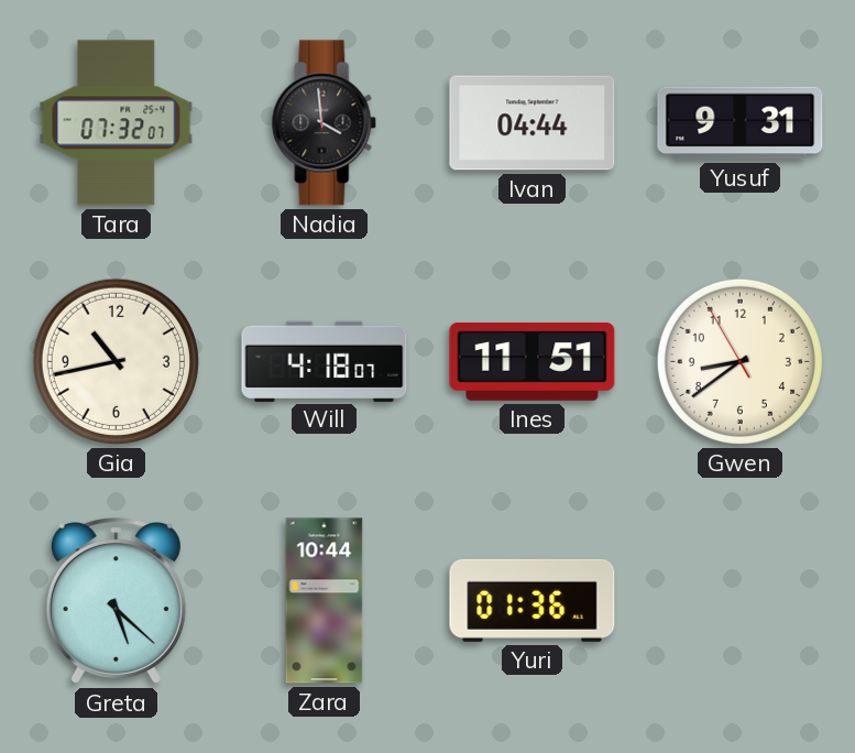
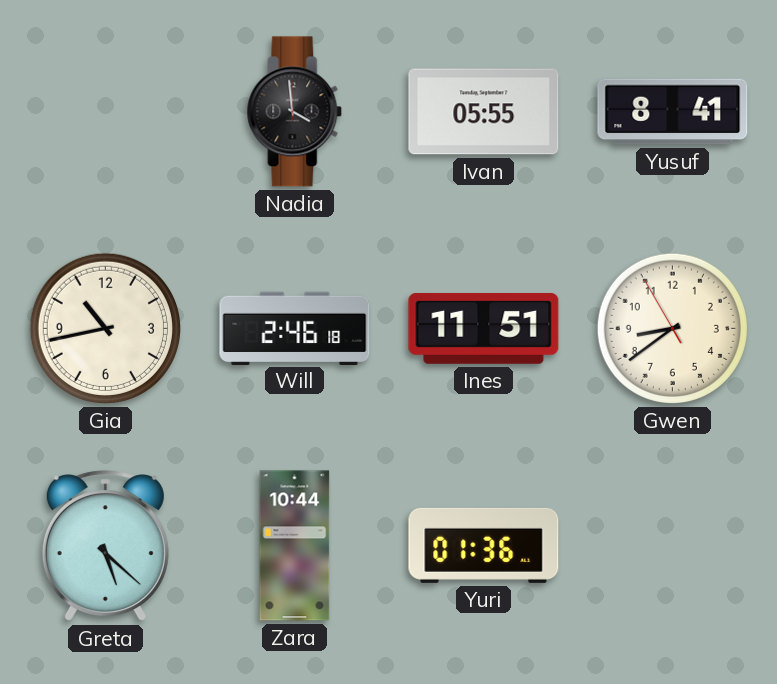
Tara: 07:32 -> none (117, 123)
Ivan: 04:44 -> 05:55 (484, 112)
Yusuf: 9:31 -> 8:41 (673, 112)
Will: 4:18 -> 2:46 (295, 328)
